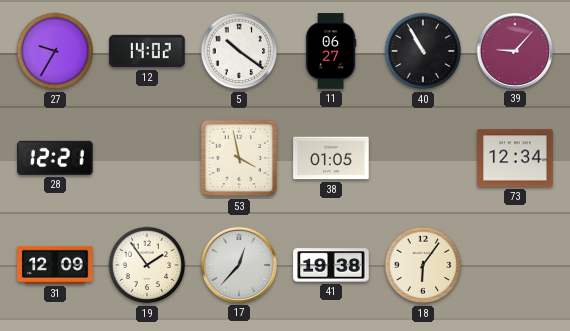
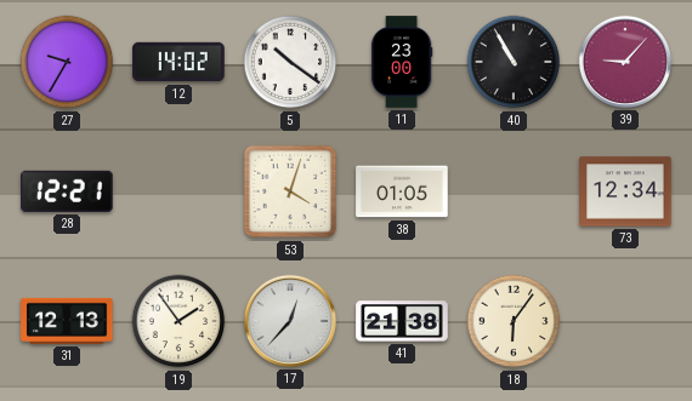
11: 06:27 -> 23:00 (402, 62)
53: 3:58 -> 4:03 (290, 191)
31: 12:09 -> 12:13 (67, 321)
41: 19:38 -> 21:38 (402, 321)
